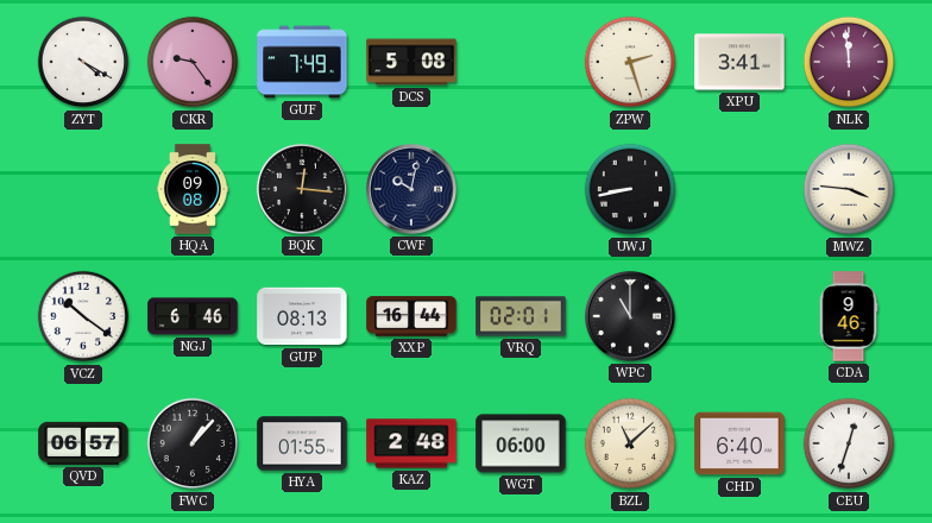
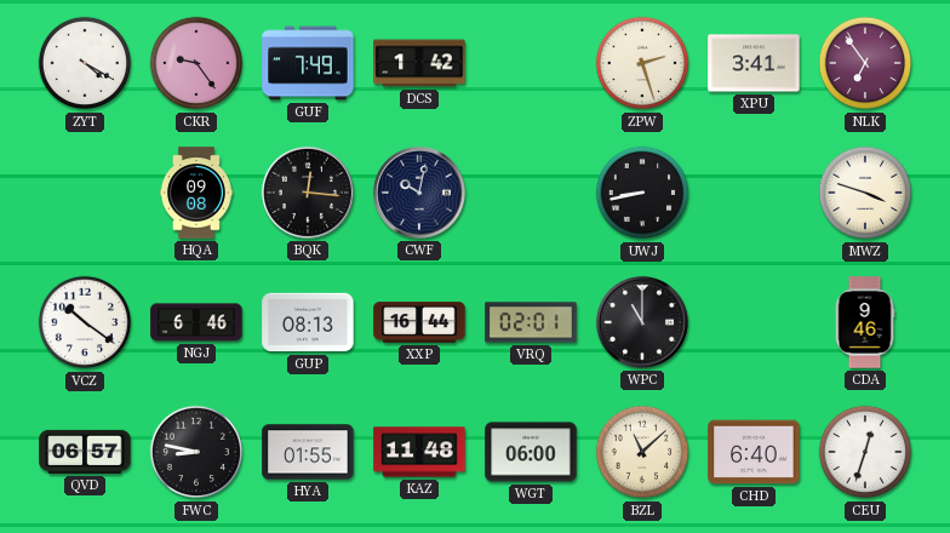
DCS: 5:08 -> 1:42 (419, 63)
NLK: 11:59 -> 6:54 (865, 63)
MWZ: 3:46 -> 3:48 (865, 193)
FWC: 1:07 -> 8:47 (196, 452)
KAZ: 2:48 -> 11:48 (419, 452)
